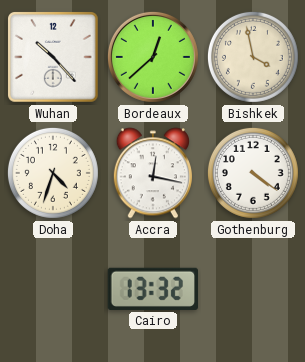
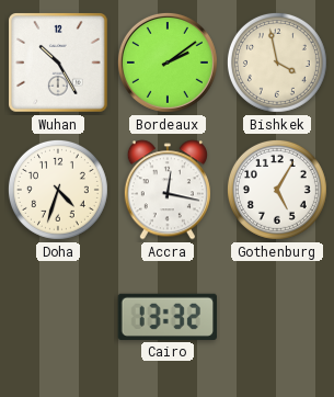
Wuhan: 10:23 -> 10:25 (58, 63)
Bordeaux: 12:38 -> 2:09 (168, 63)
Gothenburg: 4:21 -> 5:05 (277, 190)
